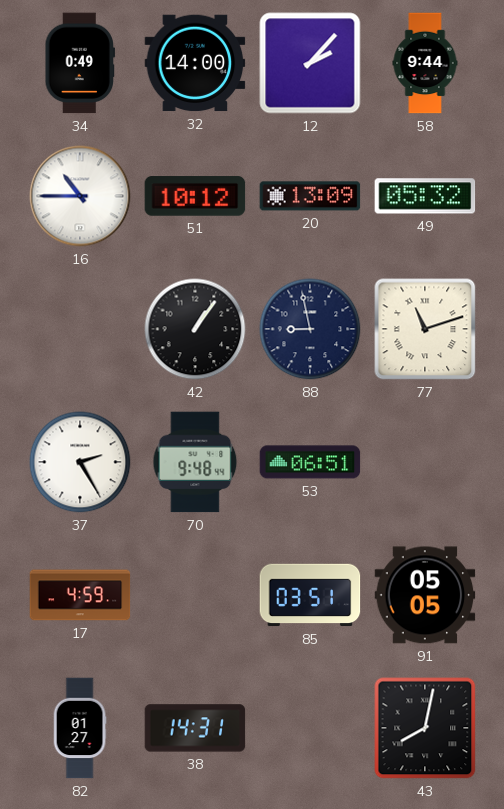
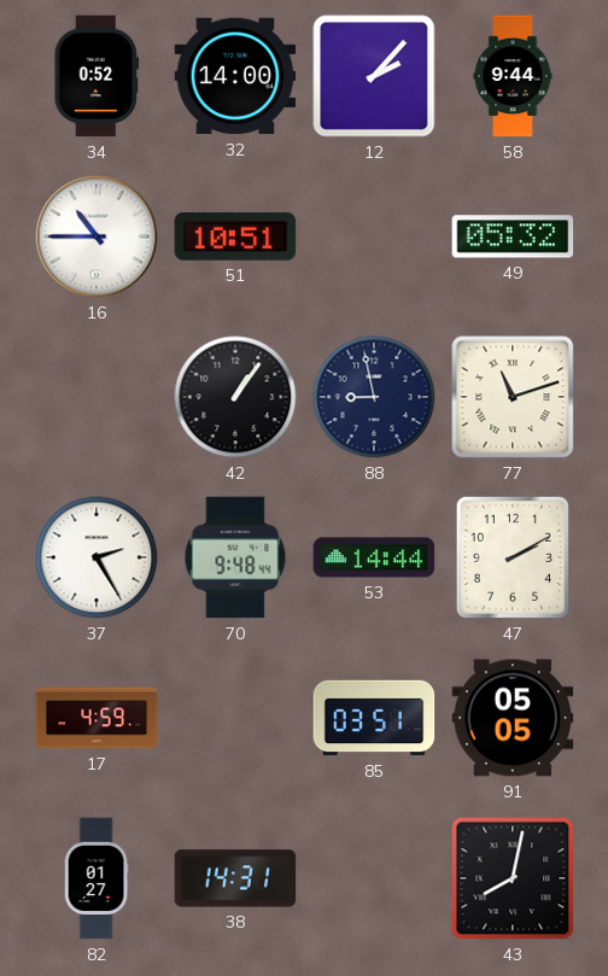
34: 0:49 -> 0:52 (97, 76)
51: 10:12 -> 10:51 (235, 236)
20: 13:09 -> none (310, 196)
53: 06:51 -> 14:44 (374, 557)
47: none -> 2:10 (513, 557)
